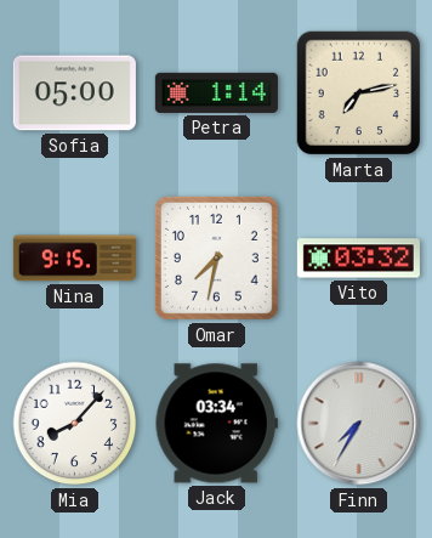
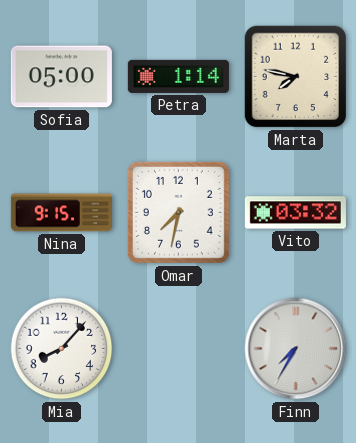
Marta: 7:13 -> 7:47 (296, 77)
Jack: 03:34 -> none (216, 424)
